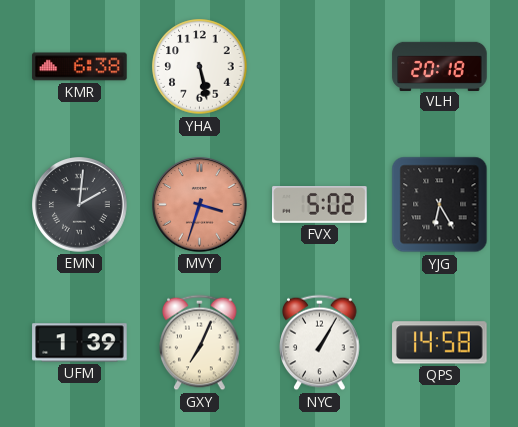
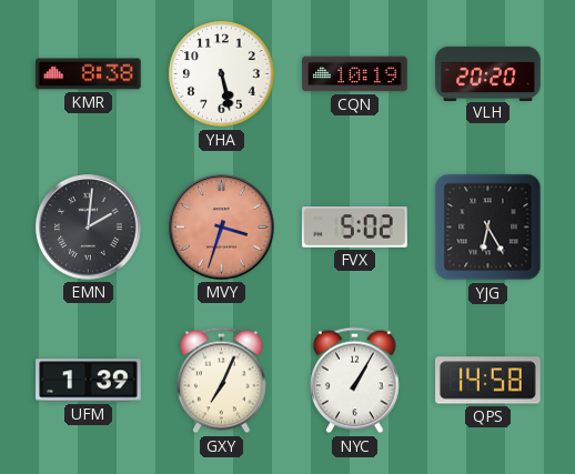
KMR: 6:38 -> 8:38 (89, 74)
CQN: none -> 10:19 (355, 74)
VLH: 20:18 -> 20:20 (488, 73)
